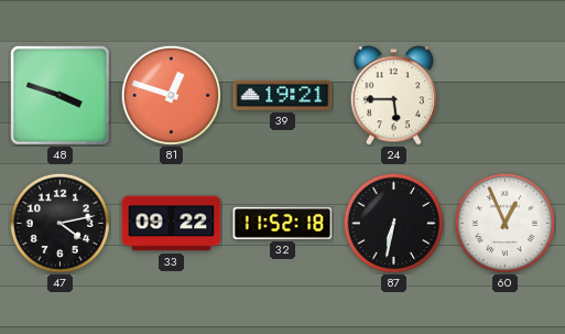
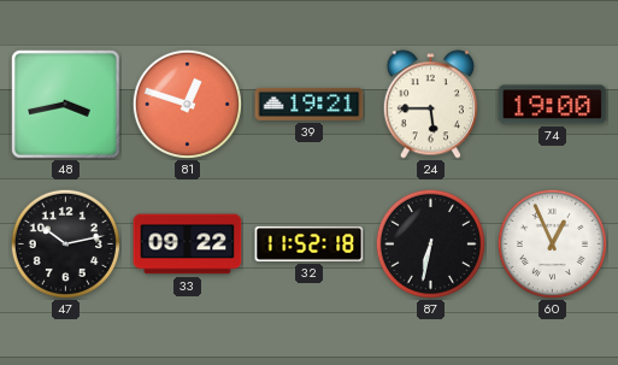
48: 3:48 -> 3:43 (66, 105)
74: none -> 19:00 (553, 105)
47: 4:13 -> 10:13 (65, 243)
